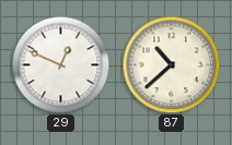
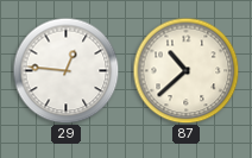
29: 12:49 -> 12:46 (65, 70)
